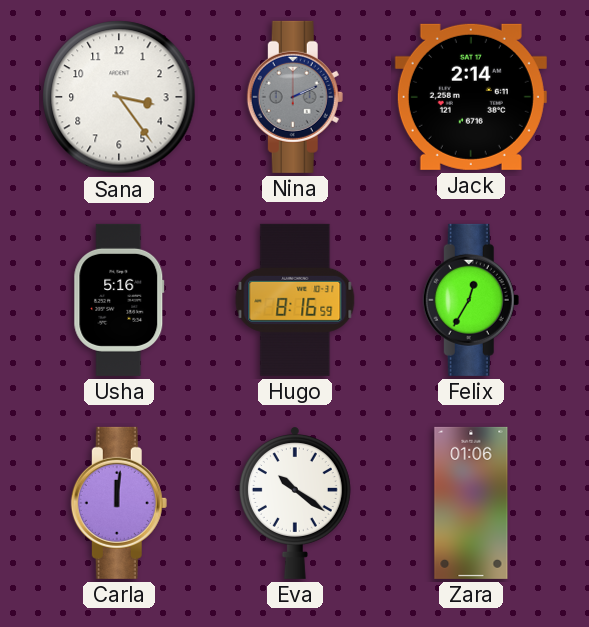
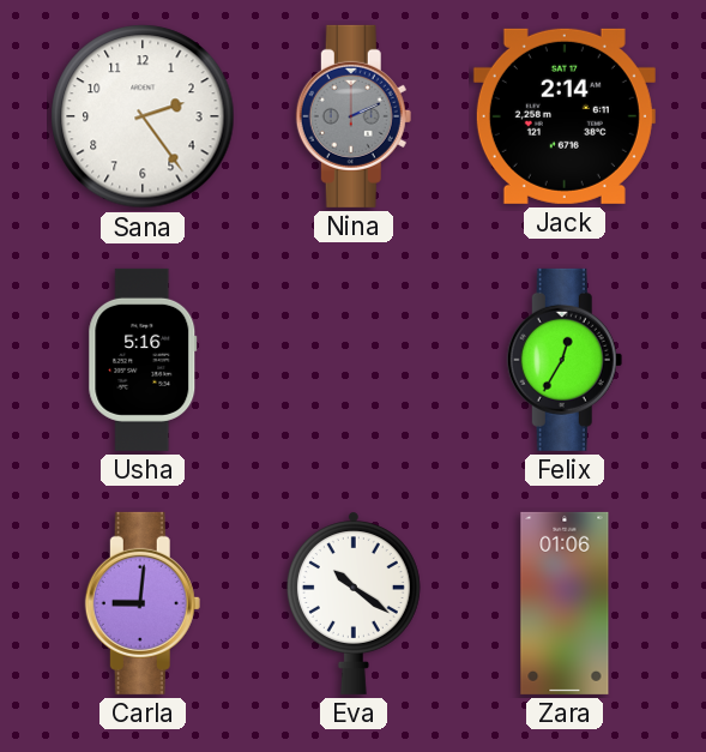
Sana: 3:24 -> 2:24 (143, 116)
Hugo: 8:16 -> none (295, 300)
Carla: 12:01 -> 9:01 (143, 603)
